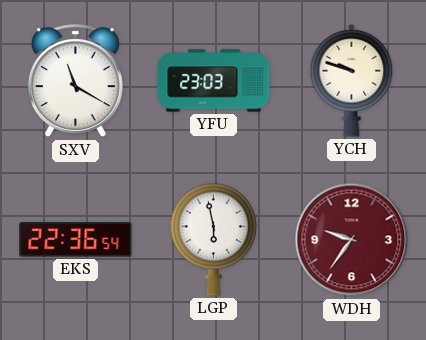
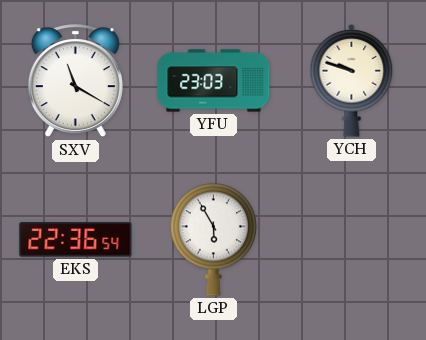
LGP: 5:58 -> 5:55 (213, 239)
WDH: 9:36 -> none (352, 240)
